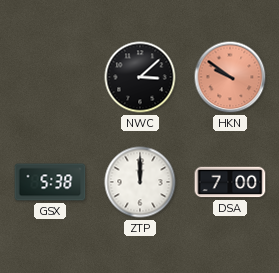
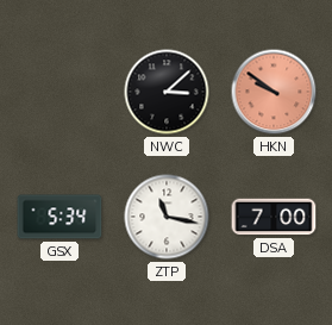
GSX: 5:38 -> 5:34 (59, 217)
ZTP: 12:00 -> 11:17 (167, 217)
